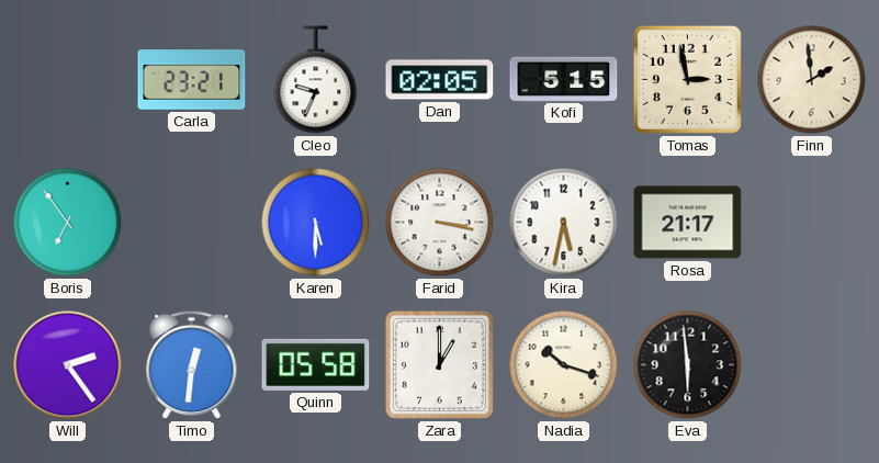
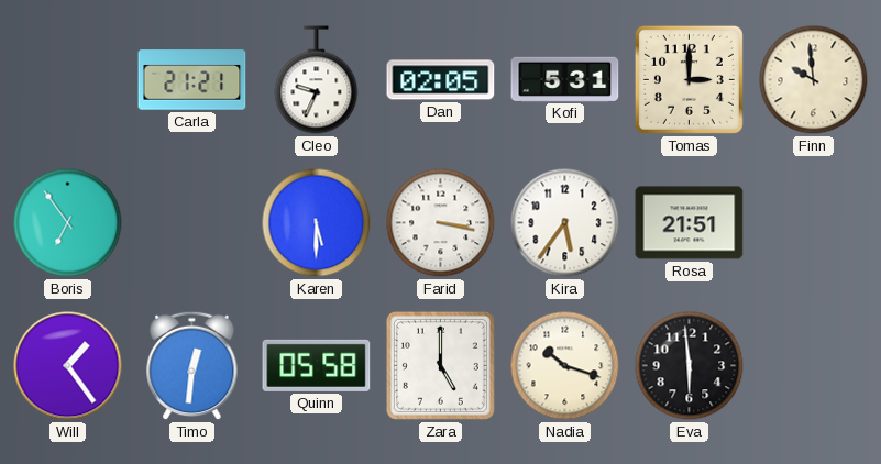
Carla: 23:21 -> 21:21 (192, 80)
Kofi: 5:15 -> 5:31 (565, 79)
Tomas: 2:58 -> 3:00 (689, 79)
Finn: 1:59 -> 9:59 (814, 80)
Kira: 5:32 -> 5:36 (565, 223)
Rosa: 21:17 -> 21:51 (690, 223)
Will: 2:24 -> 1:24 (68, 366)
Zara: 1:00 -> 5:00 (440, 365)
